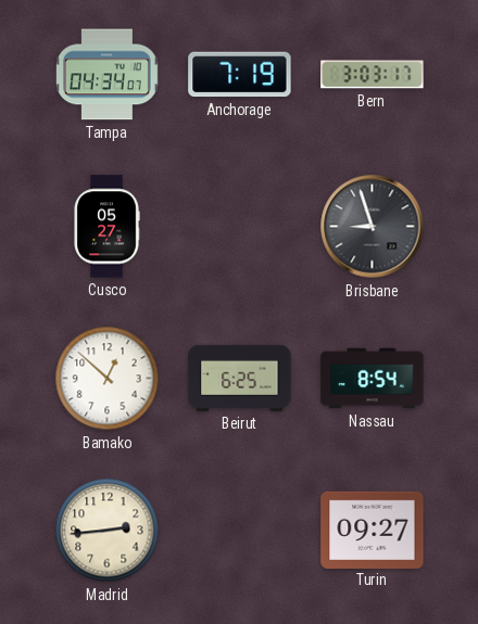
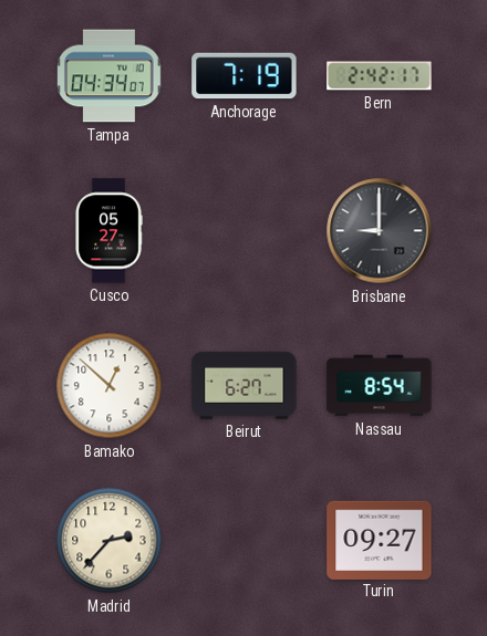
Bern: 3:03 -> 2:42 (380, 76)
Brisbane: 8:57 -> 9:00 (380, 231)
Beirut: 6:25 -> 6:27 (245, 385)
Madrid: 2:44 -> 2:37 (110, 541)
